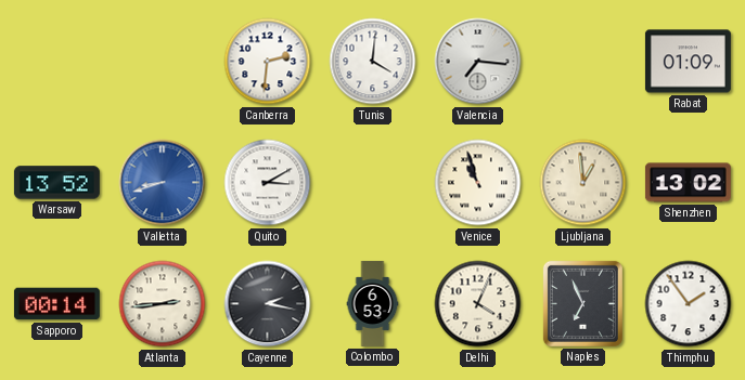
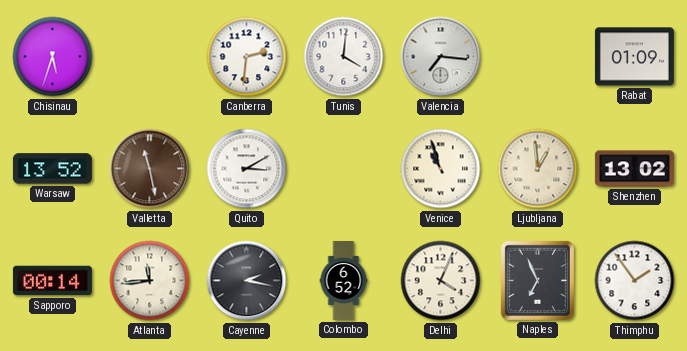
Chisinau: none -> 5:33 (53, 57)
Valletta: 8:42 -> 11:28 (150, 169)
Valletta dial: blue -> brown (150, 169)
Atlanta: 2:44 -> 11:44 (150, 281)
Colombo: 6:53 -> 6:52 (344, 280)
